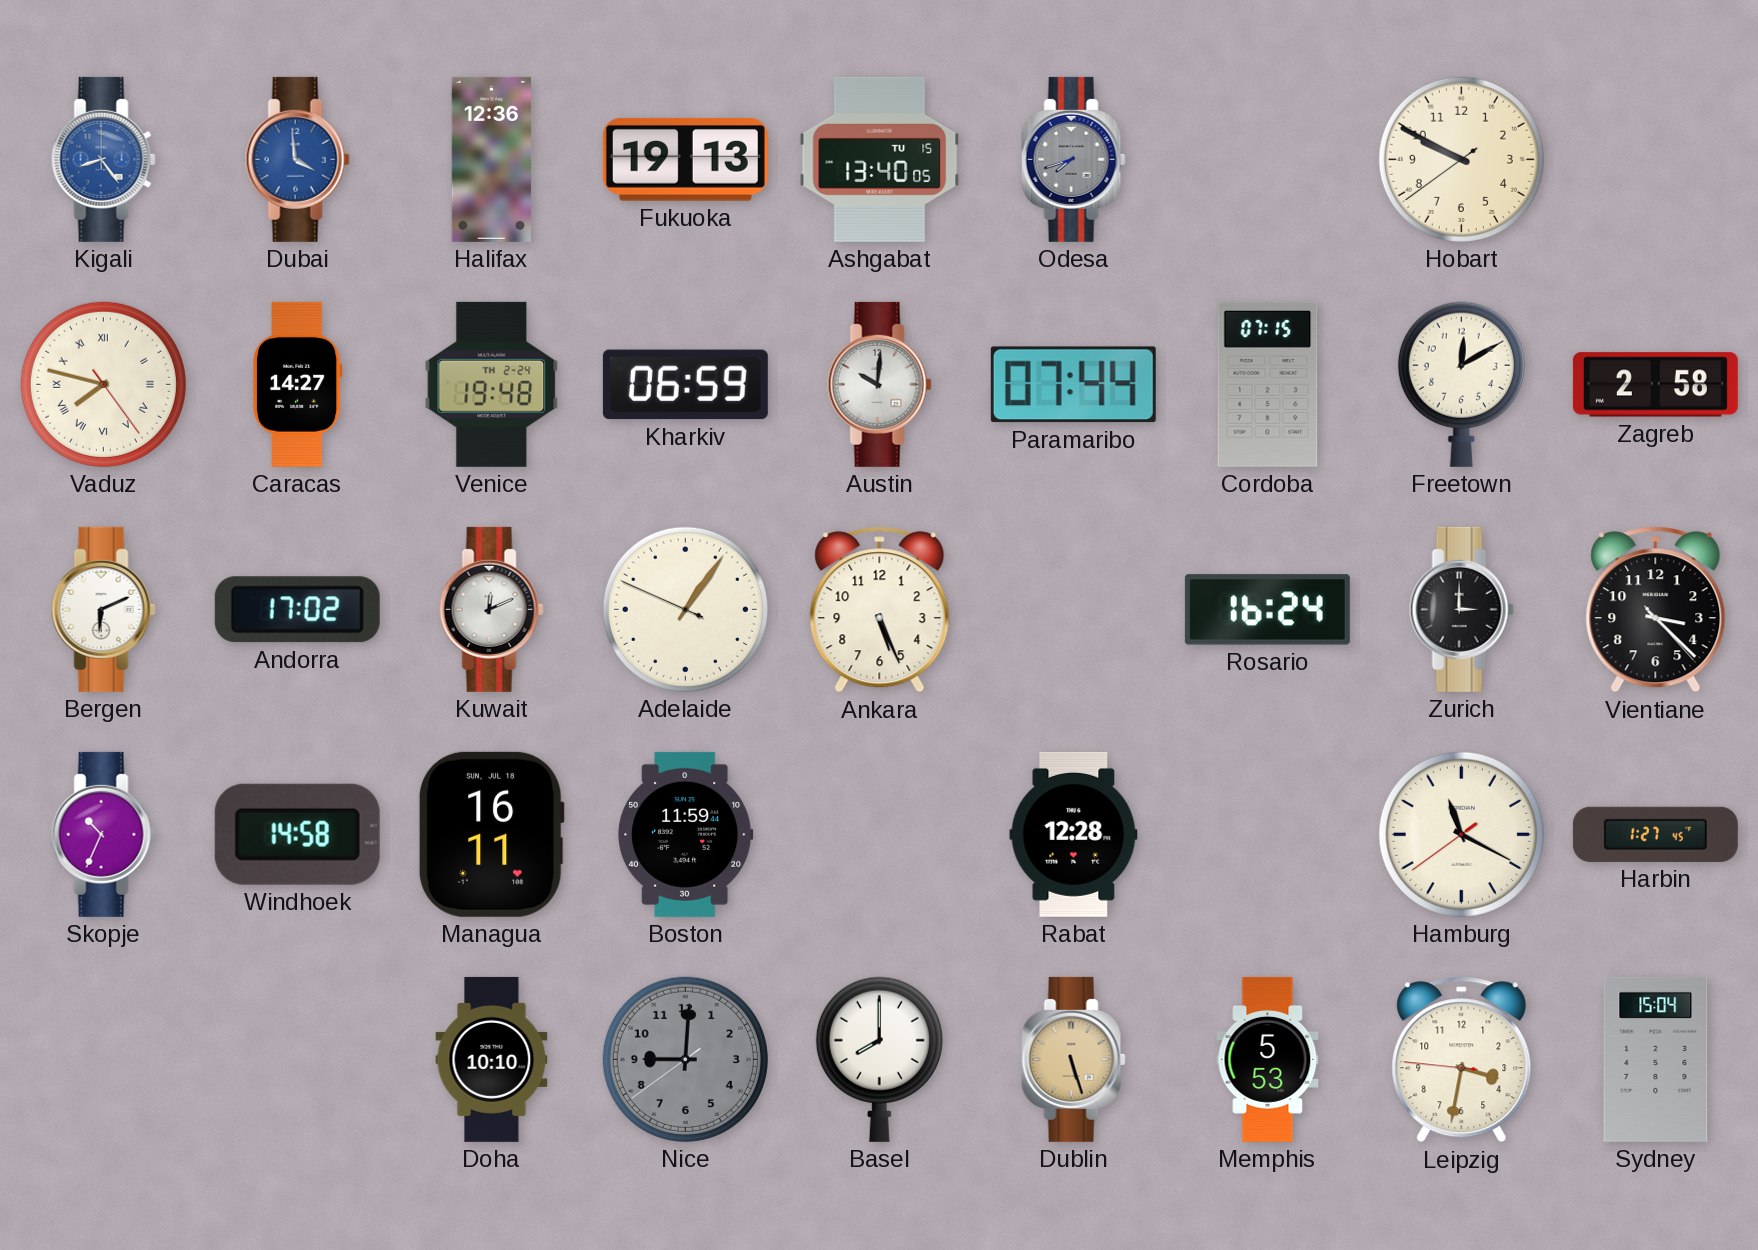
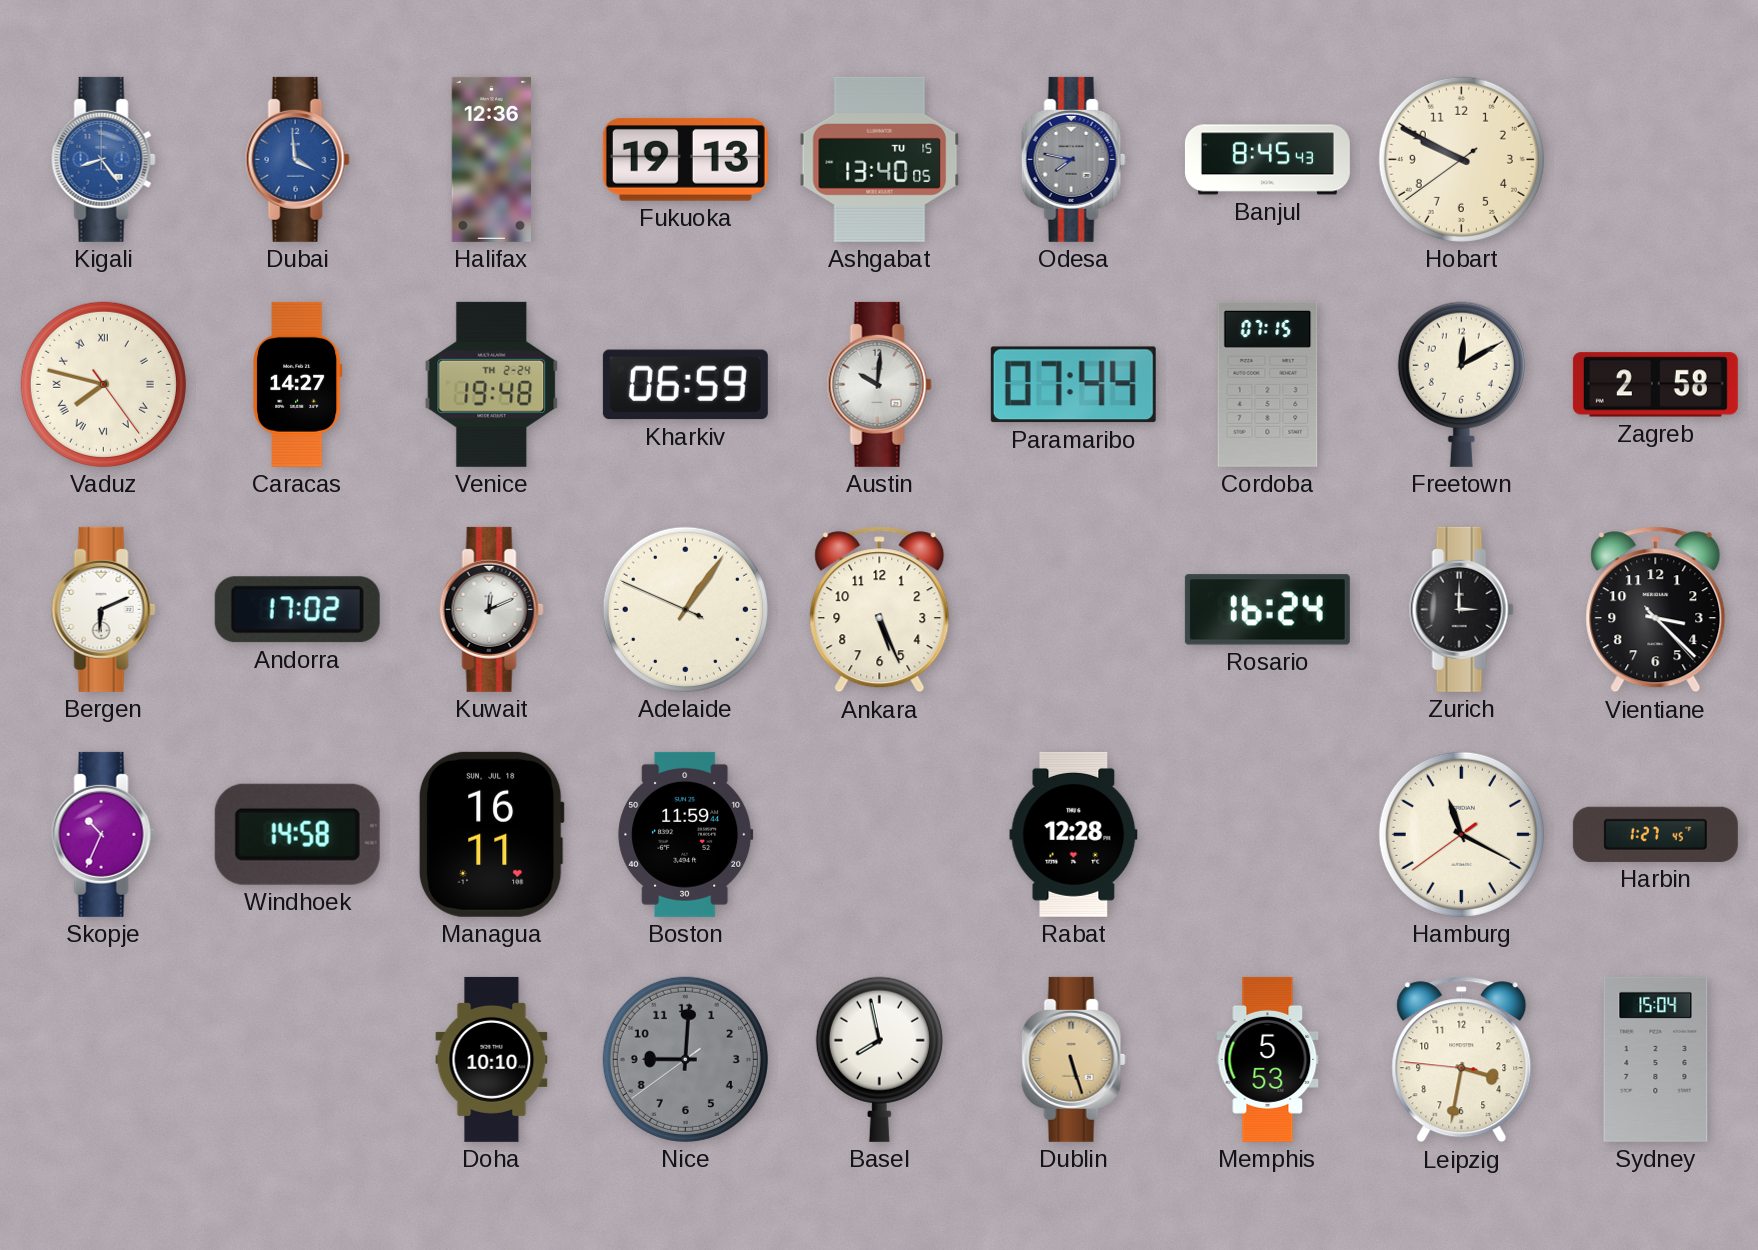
Odesa: 7:42 -> 7:47 (1073, 159)
Banjul: none -> 8:45 (1267, 160)
Basel: 8:00 -> 7:58 (879, 1059)
